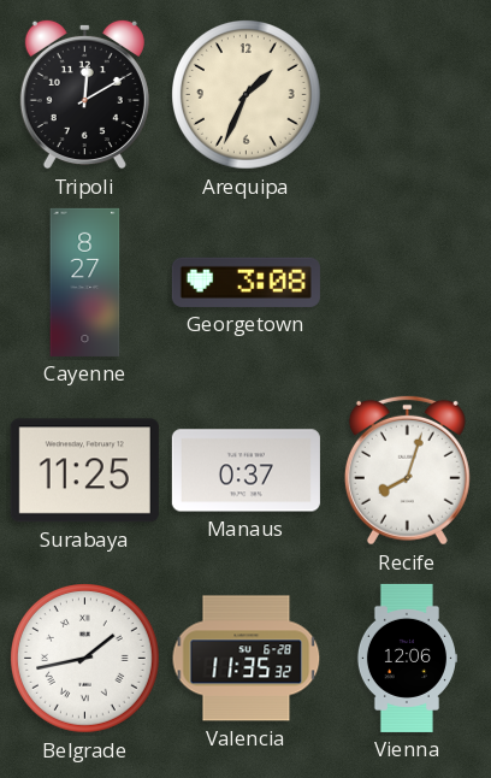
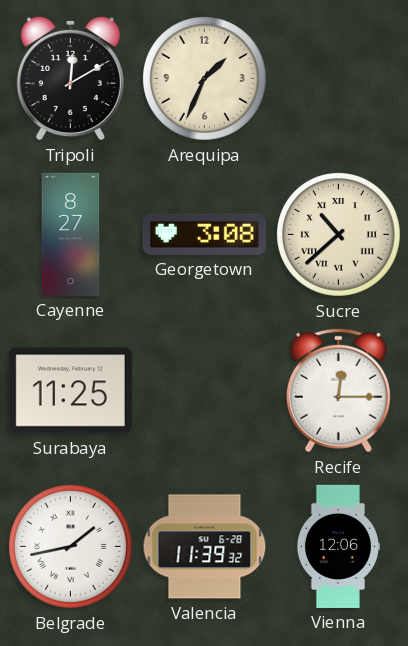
Sucre: none -> 10:38 (339, 235)
Manaus: 0:37 -> none (245, 471)
Recife: 8:03 -> 12:15 (338, 390)
Valencia: 11:35 -> 11:39 (205, 547)
